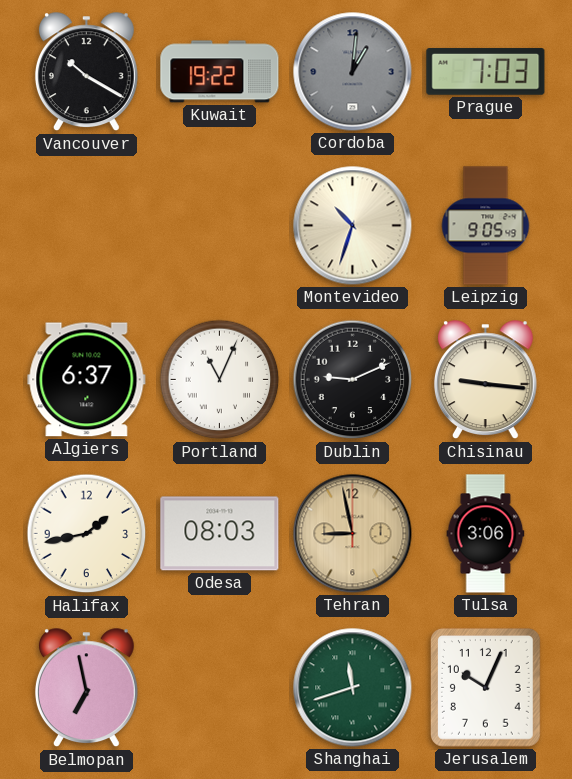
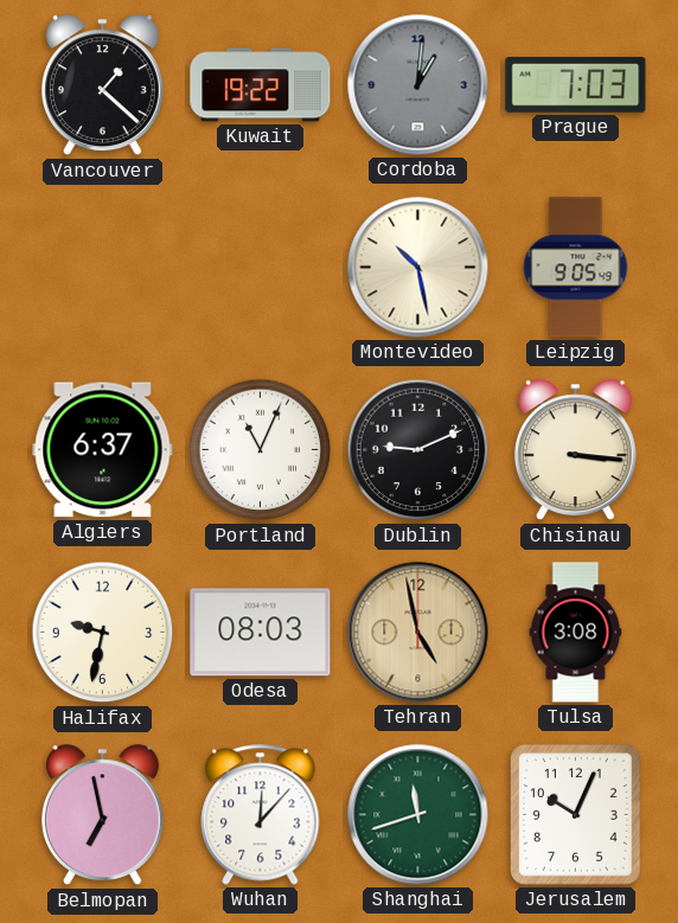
Vancouver: 10:20 -> 1:22 (102, 85)
Montevideo: 10:33 -> 10:28 (418, 268)
Chisinau: 9:16 -> 3:16 (575, 450)
Halifax: 1:43 -> 9:32 (103, 633)
Tehran: 8:58 -> 4:58 (418, 633)
Tulsa: 3:06 -> 3:08 (576, 633)
Wuhan: none -> 12:07 (261, 815)
